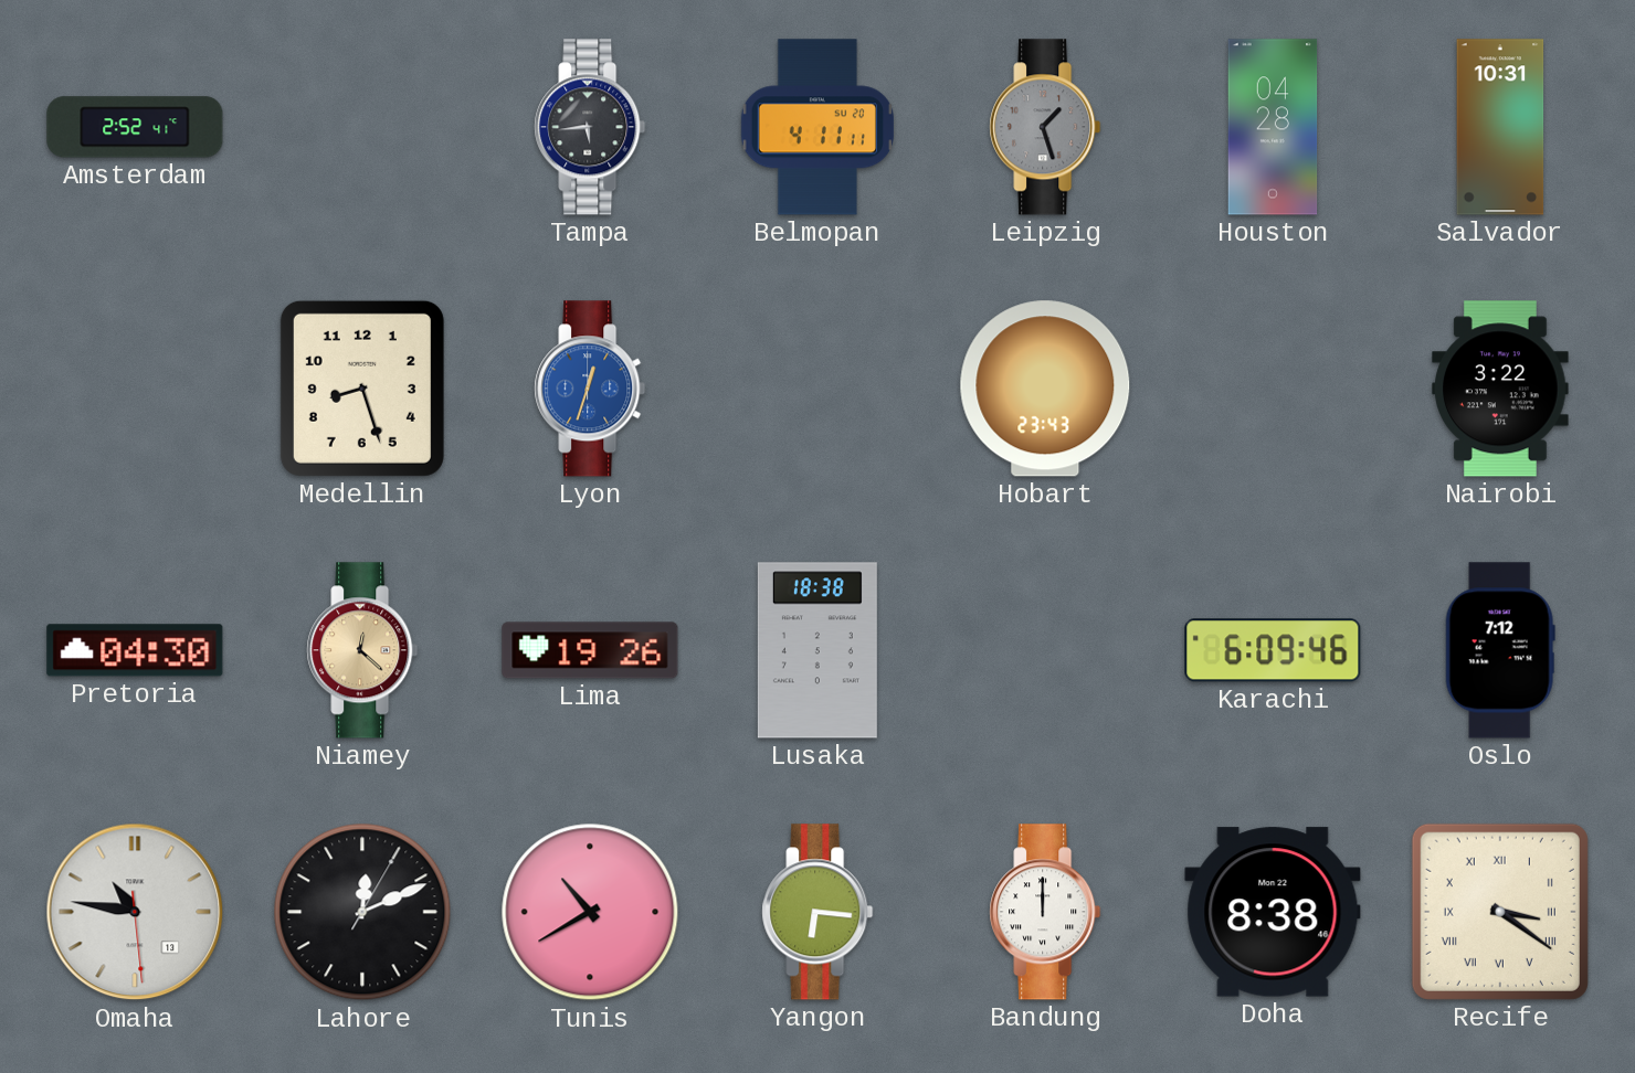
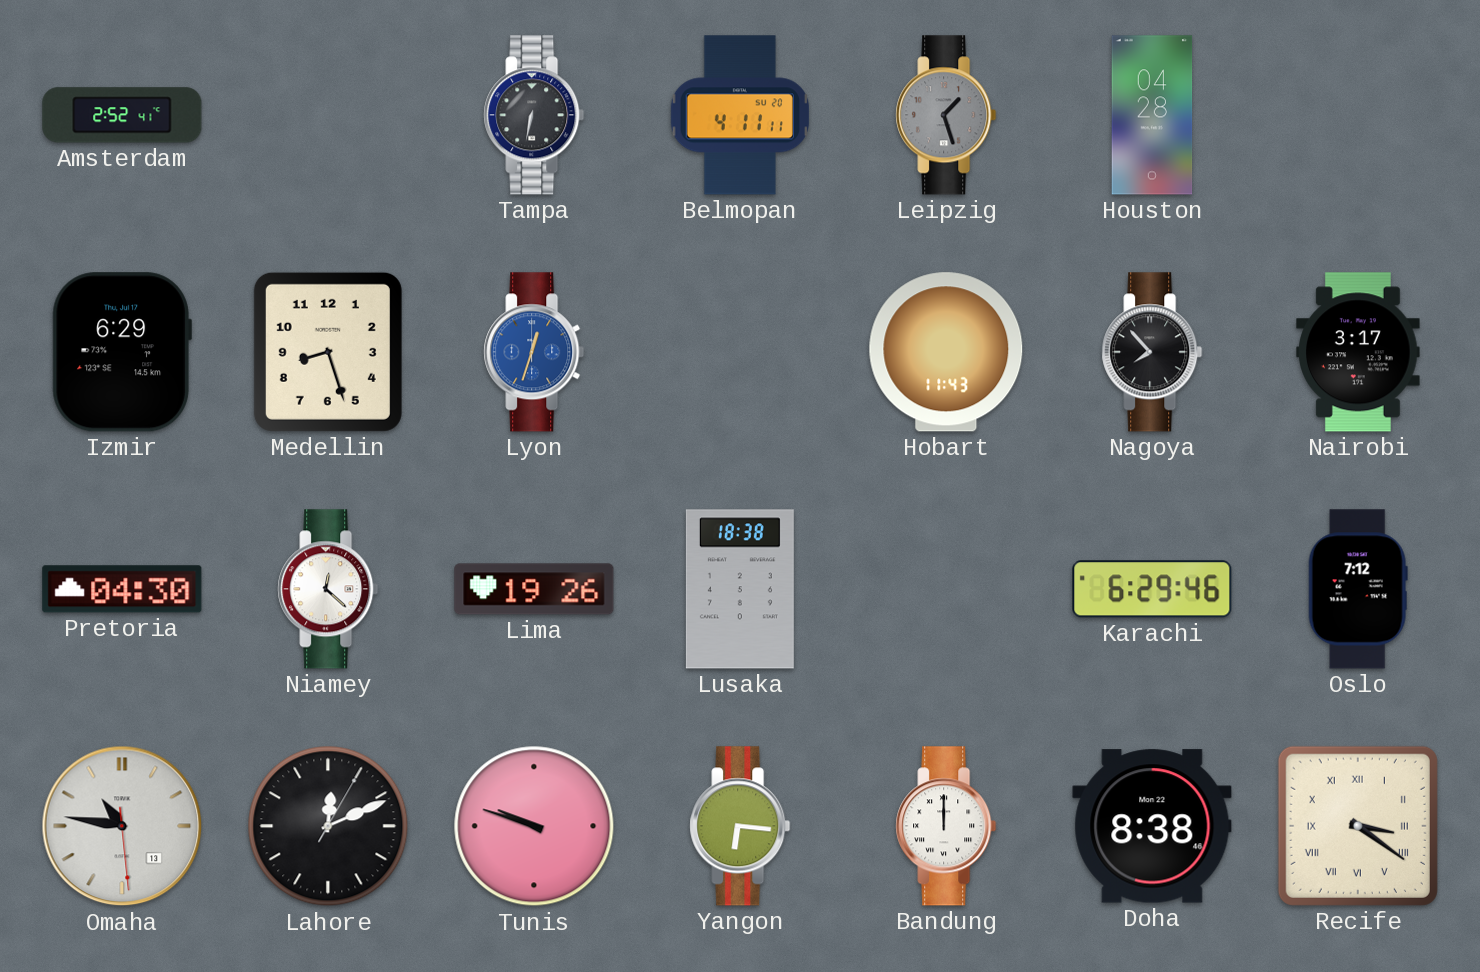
Tampa: 5:44 -> 6:32 (534, 115)
Salvador: 10:31 -> none (1500, 127)
Izmir: none -> 6:29 (122, 352)
Hobart: 23:43 -> 11:43 (946, 352)
Nagoya: none -> 7:53 (1152, 352)
Nairobi: 3:22 -> 3:17 (1358, 352)
Niamey dial: champagne -> white (328, 589)
Karachi: 6:09 -> 6:29 (1152, 589)
Tunis: 10:40 -> 9:48 (534, 826)
